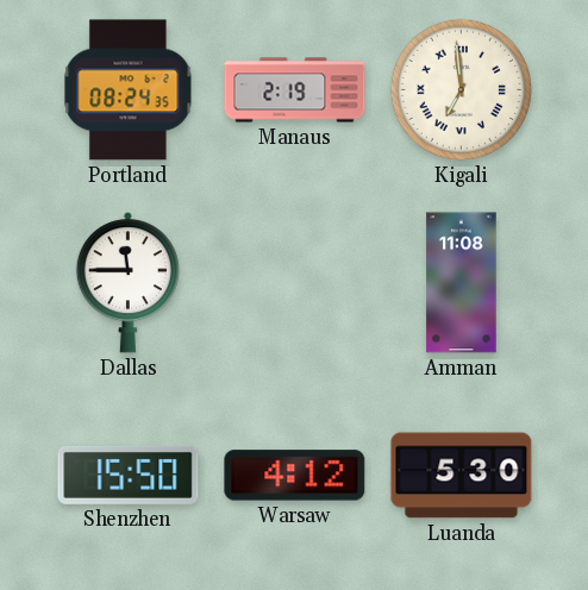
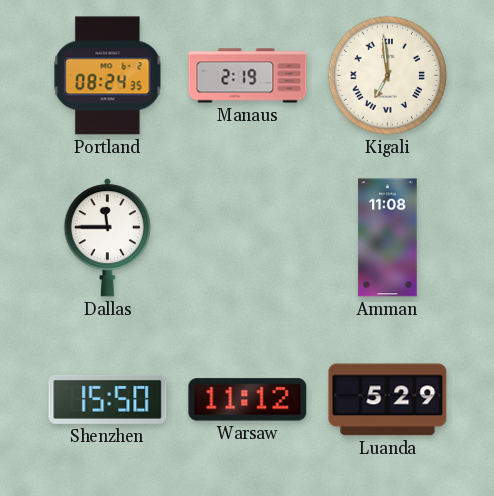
Warsaw: 4:12 -> 11:12 (248, 400)
Luanda: 5:30 -> 5:29 (388, 400)
